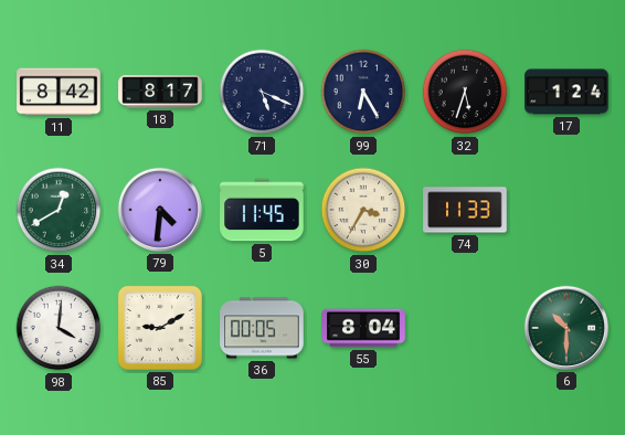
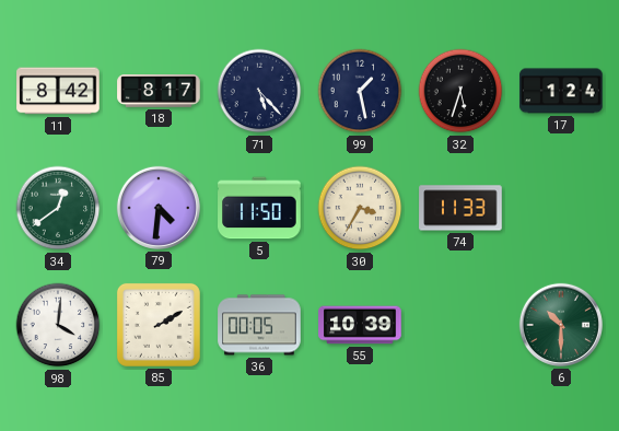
71: 5:19 -> 5:23 (259, 91)
99: 6:25 -> 1:28 (360, 91)
34: 12:40 -> 12:39 (58, 208)
5: 11:45 -> 11:50 (259, 208)
85: 9:10 -> 2:10 (159, 325)
55: 8:04 -> 10:39 (360, 325)
